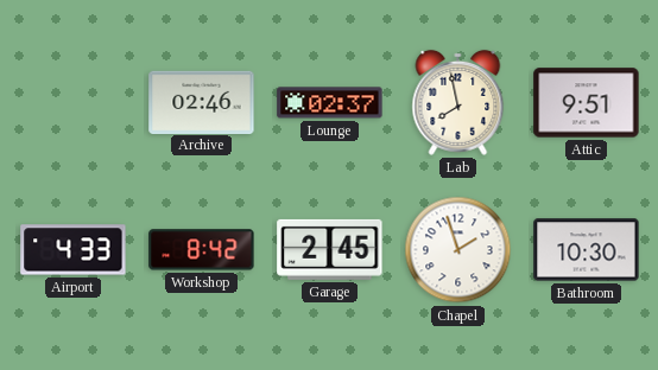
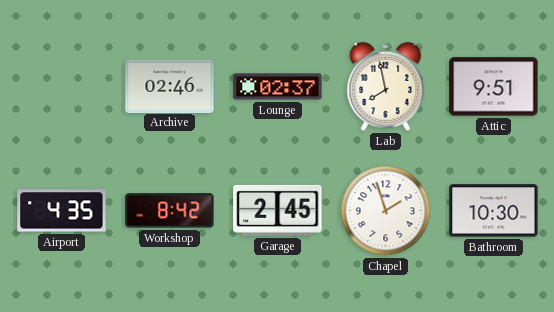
Airport: 4:33 -> 4:35 (62, 211)
